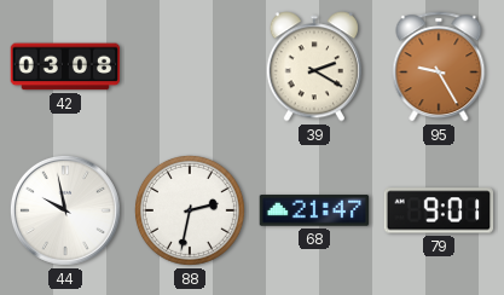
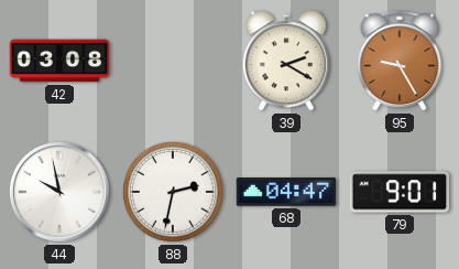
68: 21:47 -> 04:47 (286, 192)
